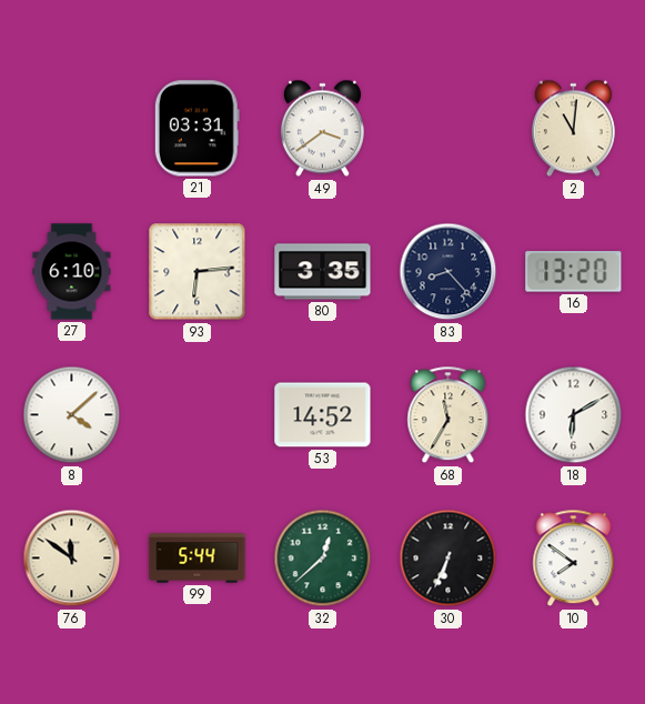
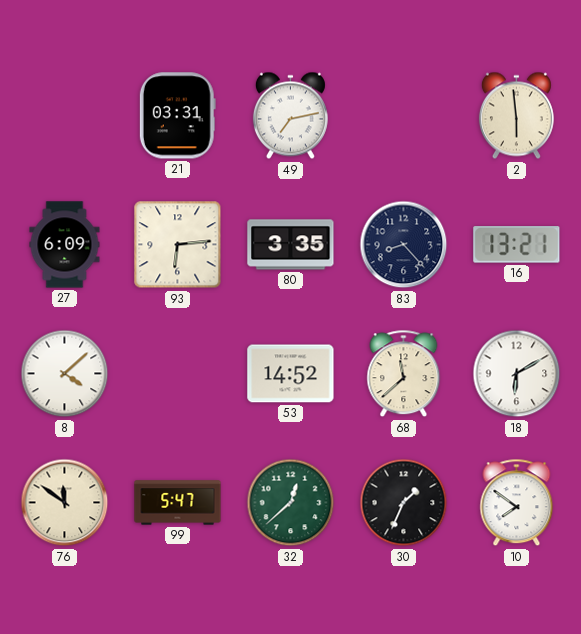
49: 3:39 -> 7:13 (290, 116)
2: 11:01 -> 5:59 (516, 116)
27: 6:10 -> 6:09 (65, 245)
16: 13:20 -> 13:21 (517, 245)
68: 11:35 -> 11:38 (404, 374)
99: 5:44 -> 5:47 (178, 503)
30: 6:34 -> 1:34 (404, 503)
